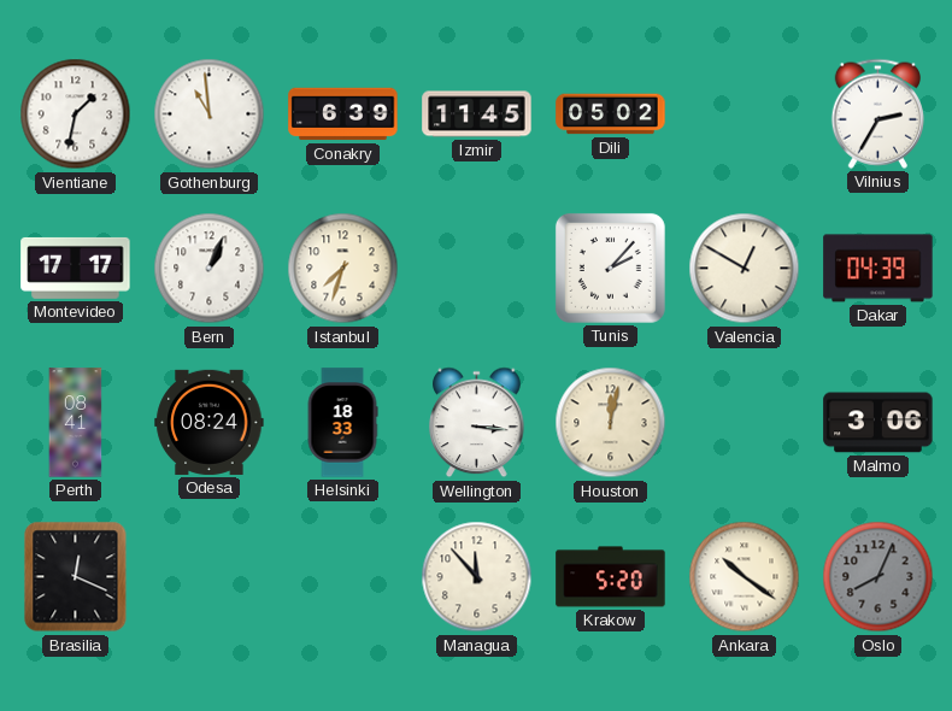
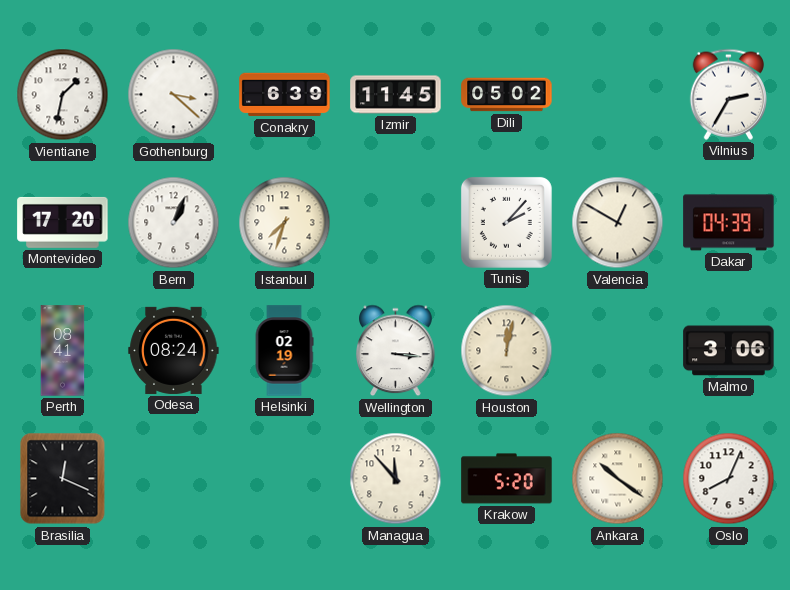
Gothenburg: 10:59 -> 3:22 (174, 95)
Montevideo: 17:17 -> 17:20 (63, 222)
Helsinki: 18:33 -> 02:19 (284, 351)
Oslo dial: grey -> white (729, 479)
